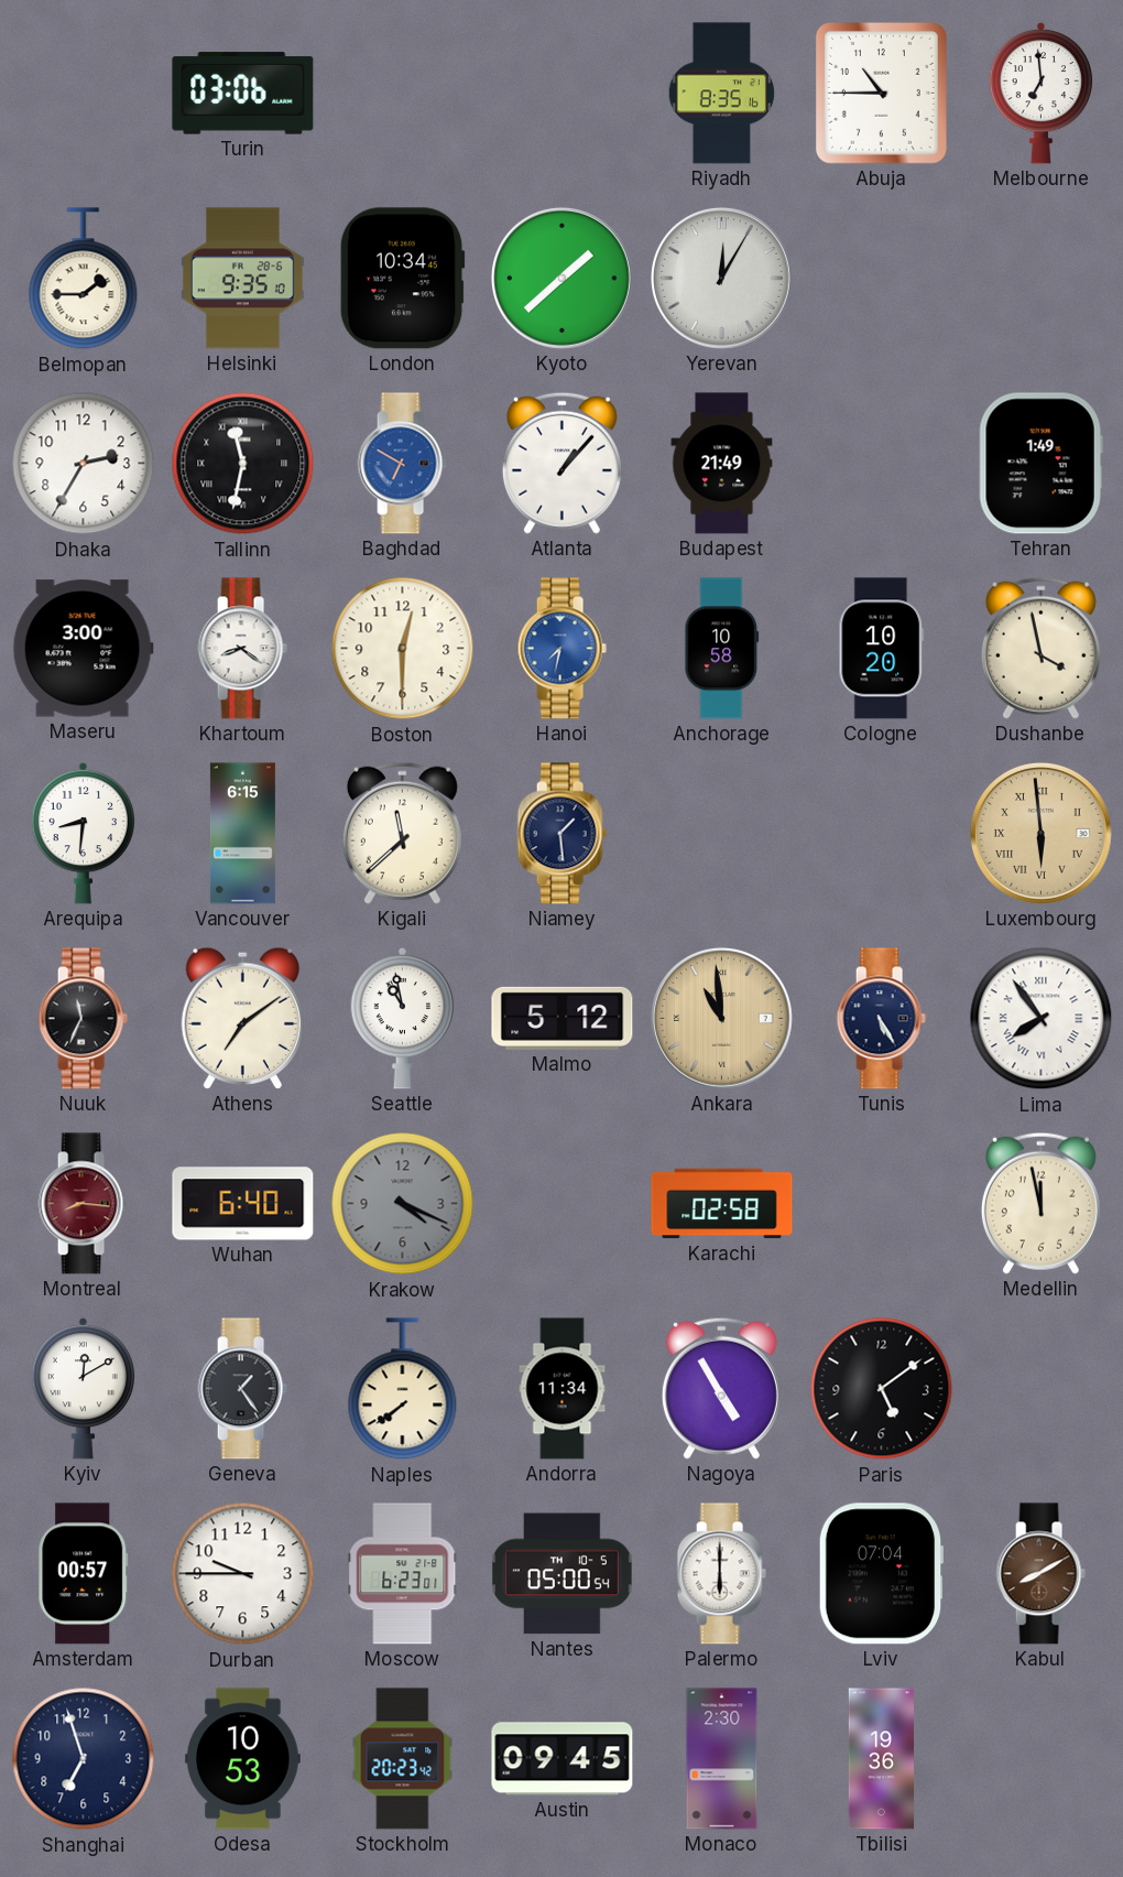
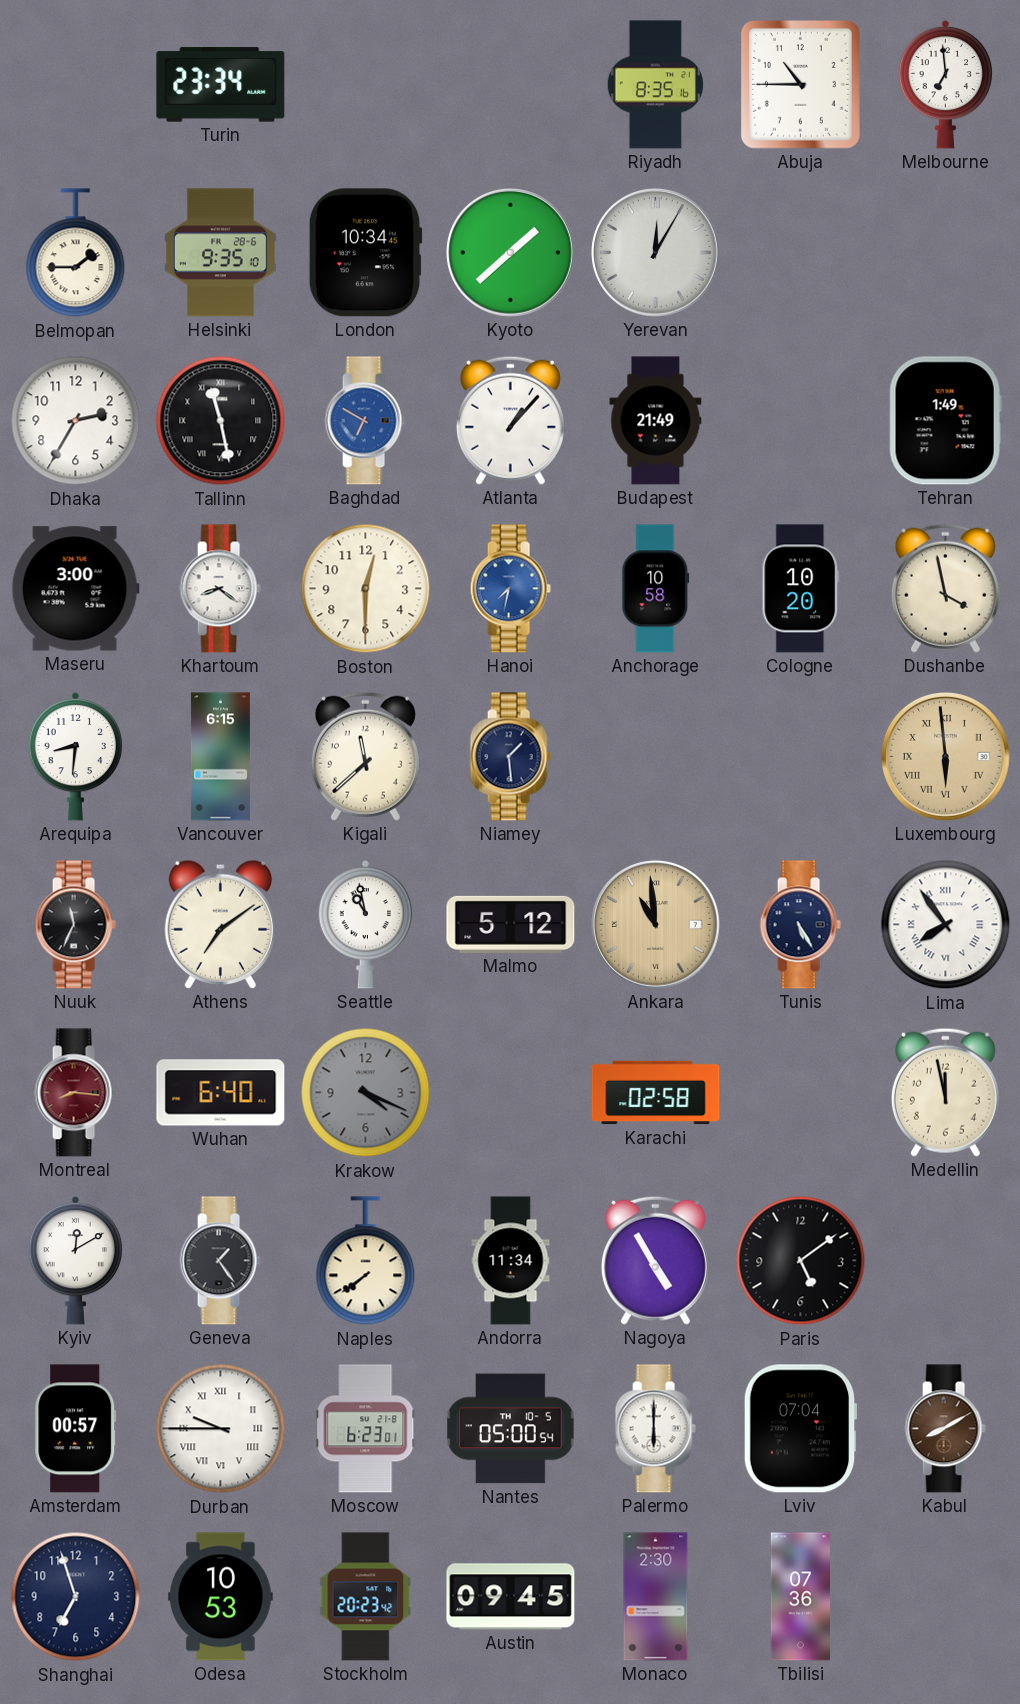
Turin: 03:06 -> 23:34 (221, 85)
Tallinn: 11:32 -> 11:28 (221, 421)
Durban numerals: Arabic -> Roman (221, 1429)
Tbilisi: 19:36 -> 07:36 (800, 1597)
